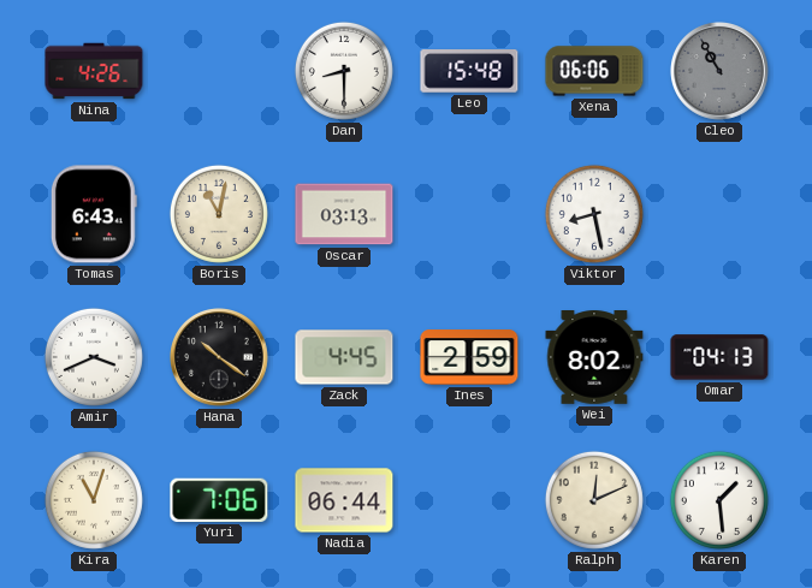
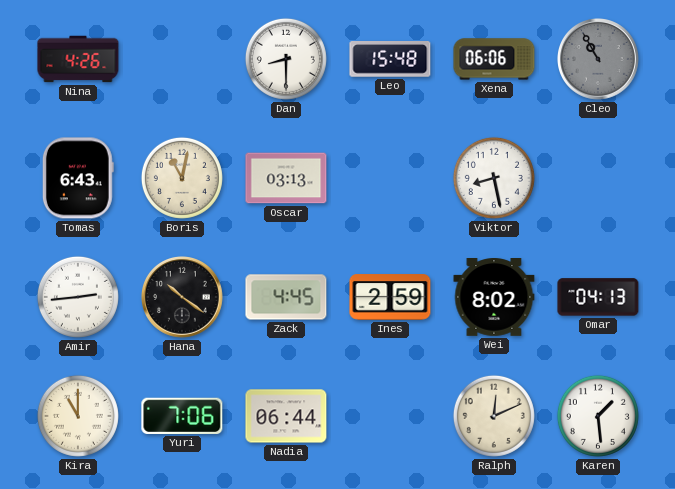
Amir: 3:41 -> 2:44 (78, 297)
Kira: 11:03 -> 11:00 (78, 416)
